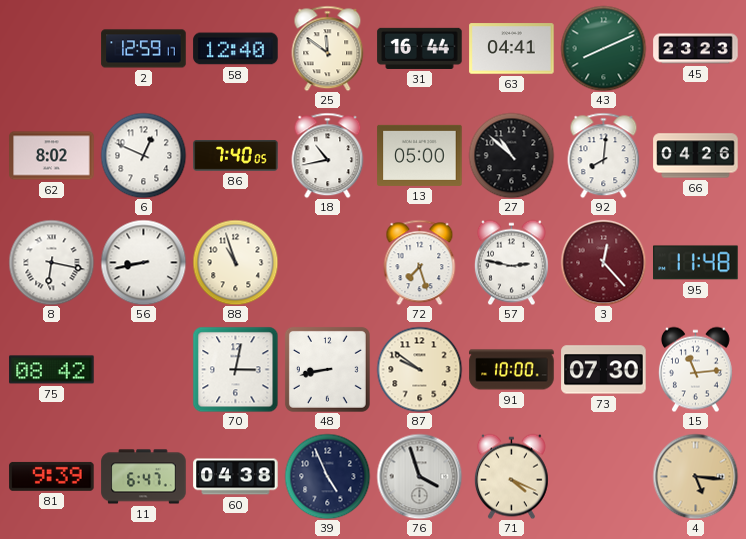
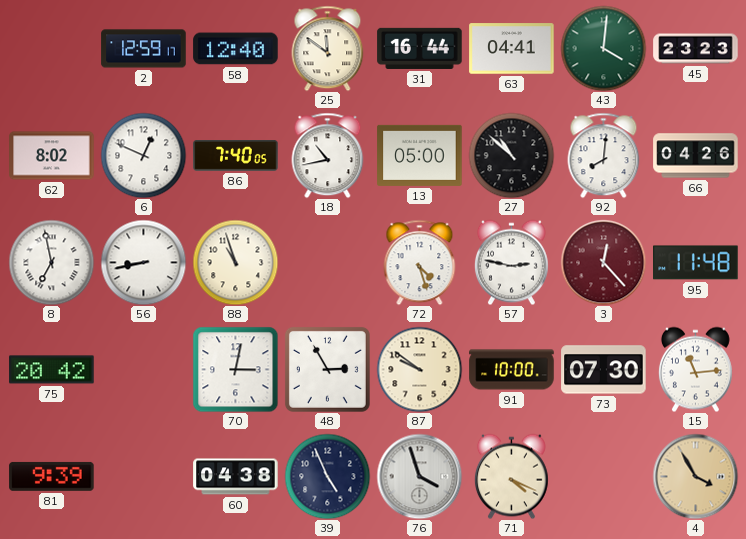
43: 8:11 -> 4:01 (603, 48)
8: 6:17 -> 6:58 (51, 262)
72: 7:27 -> 4:27 (420, 262)
75: 08:42 -> 20:42 (52, 370)
48: 8:43 -> 2:55 (327, 369)
11: 6:47 -> none (144, 477)
4: 5:16 -> 3:55 (695, 476)
